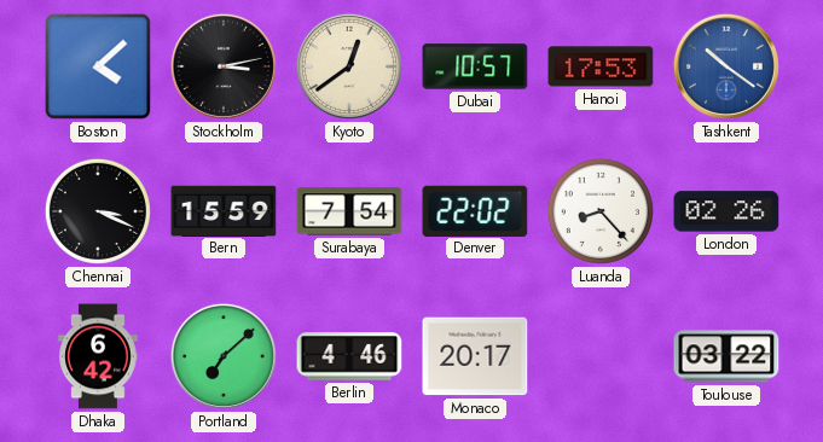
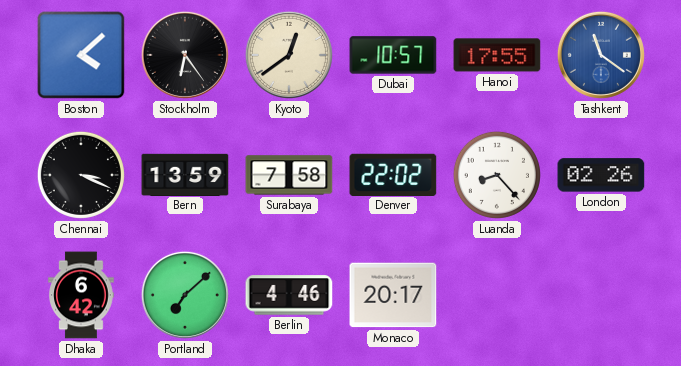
Stockholm: 3:13 -> 6:24 (185, 55)
Hanoi: 17:53 -> 17:55 (497, 55)
Tashkent: 10:21 -> 11:21 (601, 55)
Bern: 15:59 -> 13:59 (185, 174)
Surabaya: 7:54 -> 7:58 (289, 175)
Toulouse: 03:22 -> none (726, 356)
